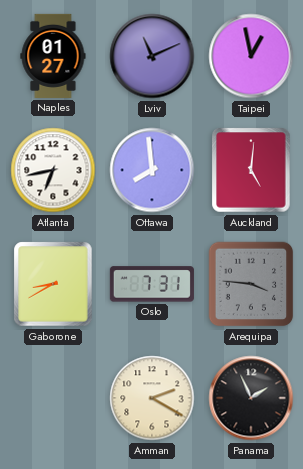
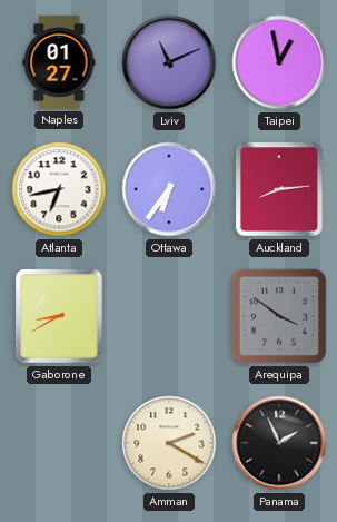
Ottawa: 7:59 -> 6:36 (169, 189)
Auckland: 5:01 -> 8:14 (279, 189)
Oslo: 7:31 -> none (152, 284)
Arequipa: 3:46 -> 3:51 (279, 316)
